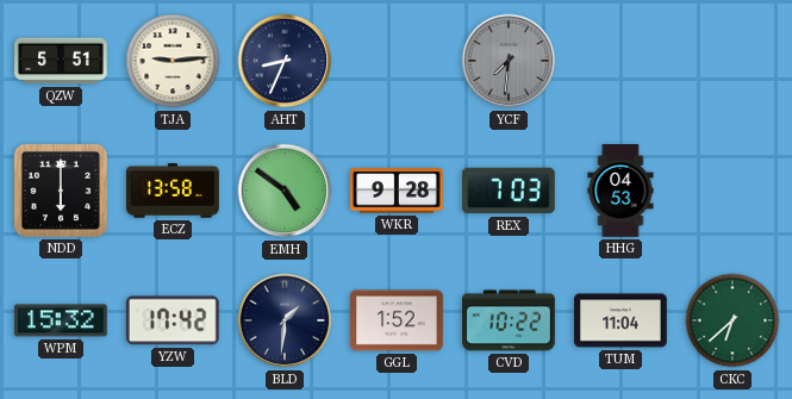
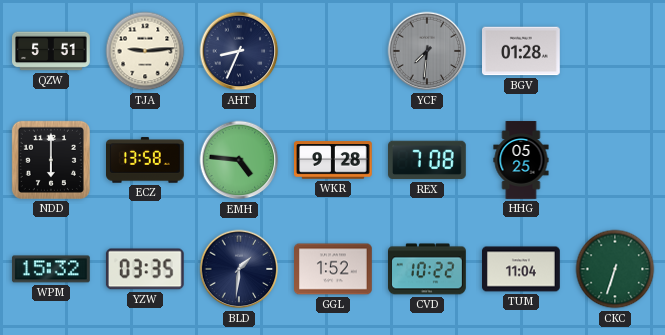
BGV: none -> 01:28 (522, 51)
EMH: 4:51 -> 4:46 (239, 160)
REX: 7:03 -> 7:08 (428, 160)
HHG: 04:53 -> 05:25 (521, 160)
YZW: 17:42 -> 03:35 (145, 269)
CKC: 6:38 -> 6:33 (615, 269)
